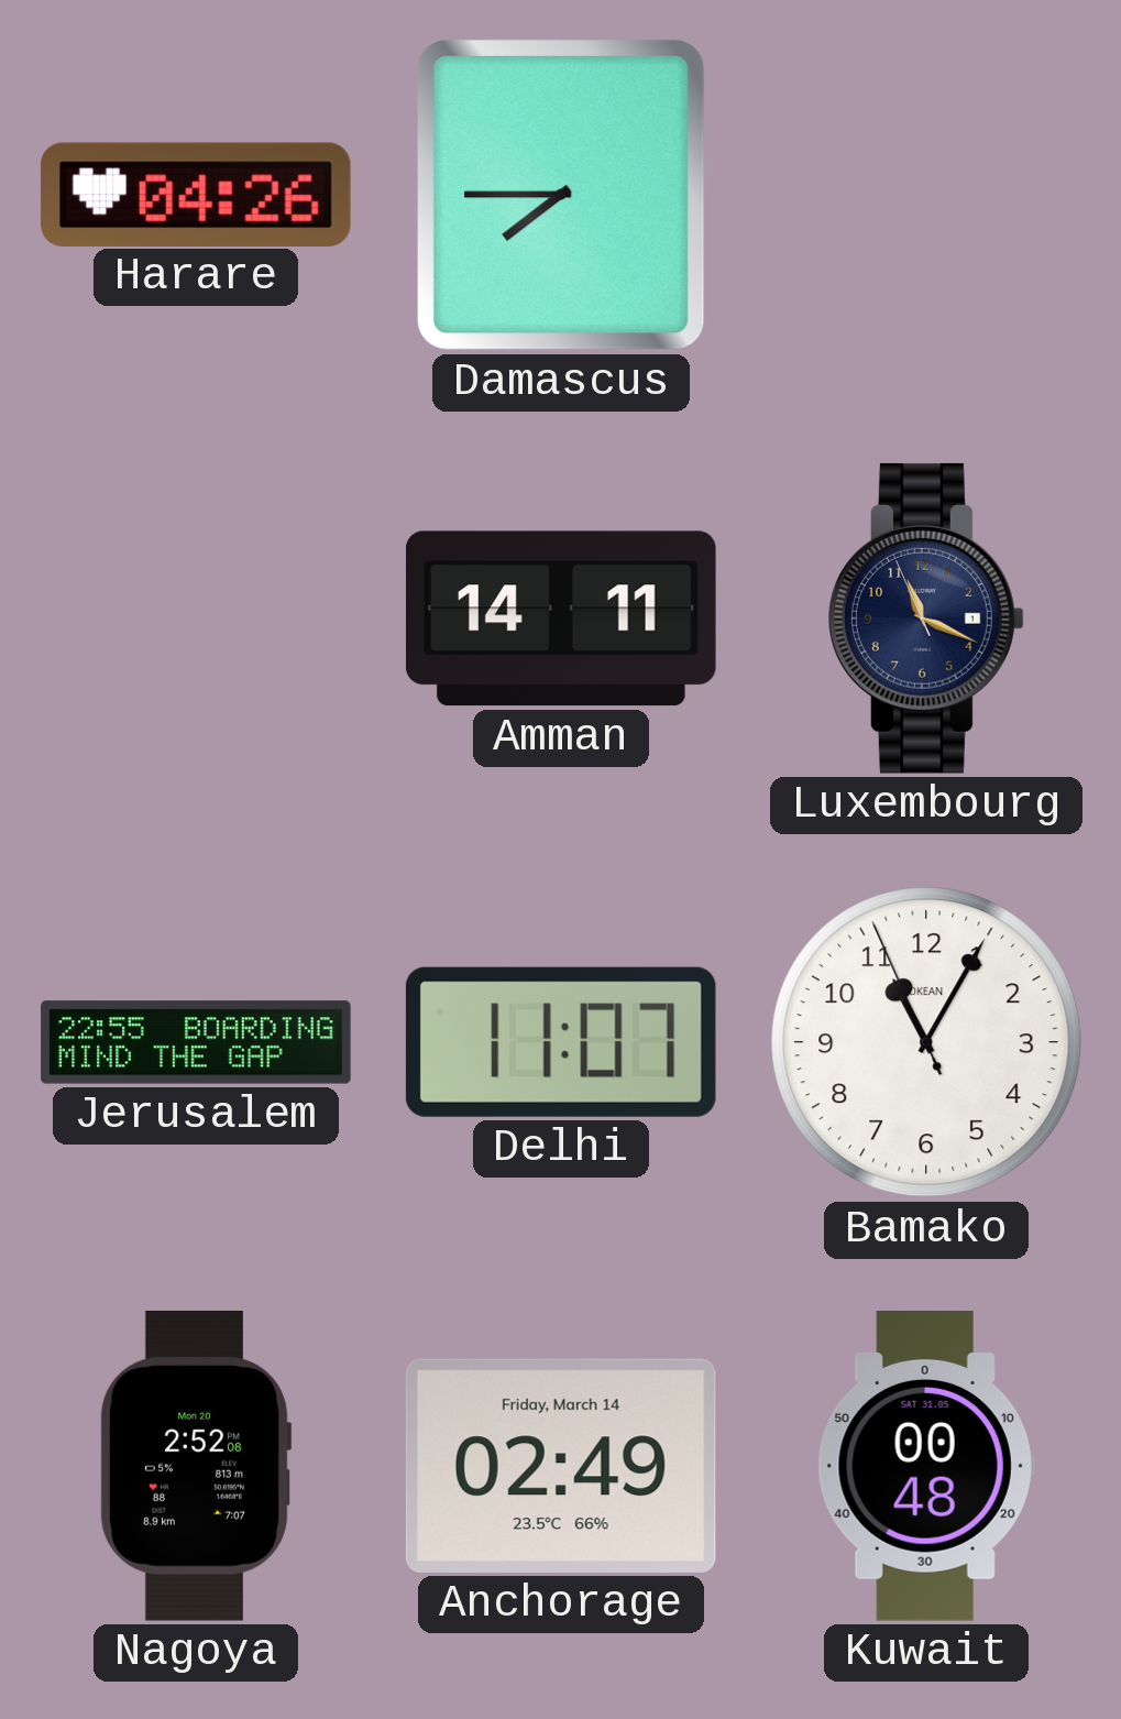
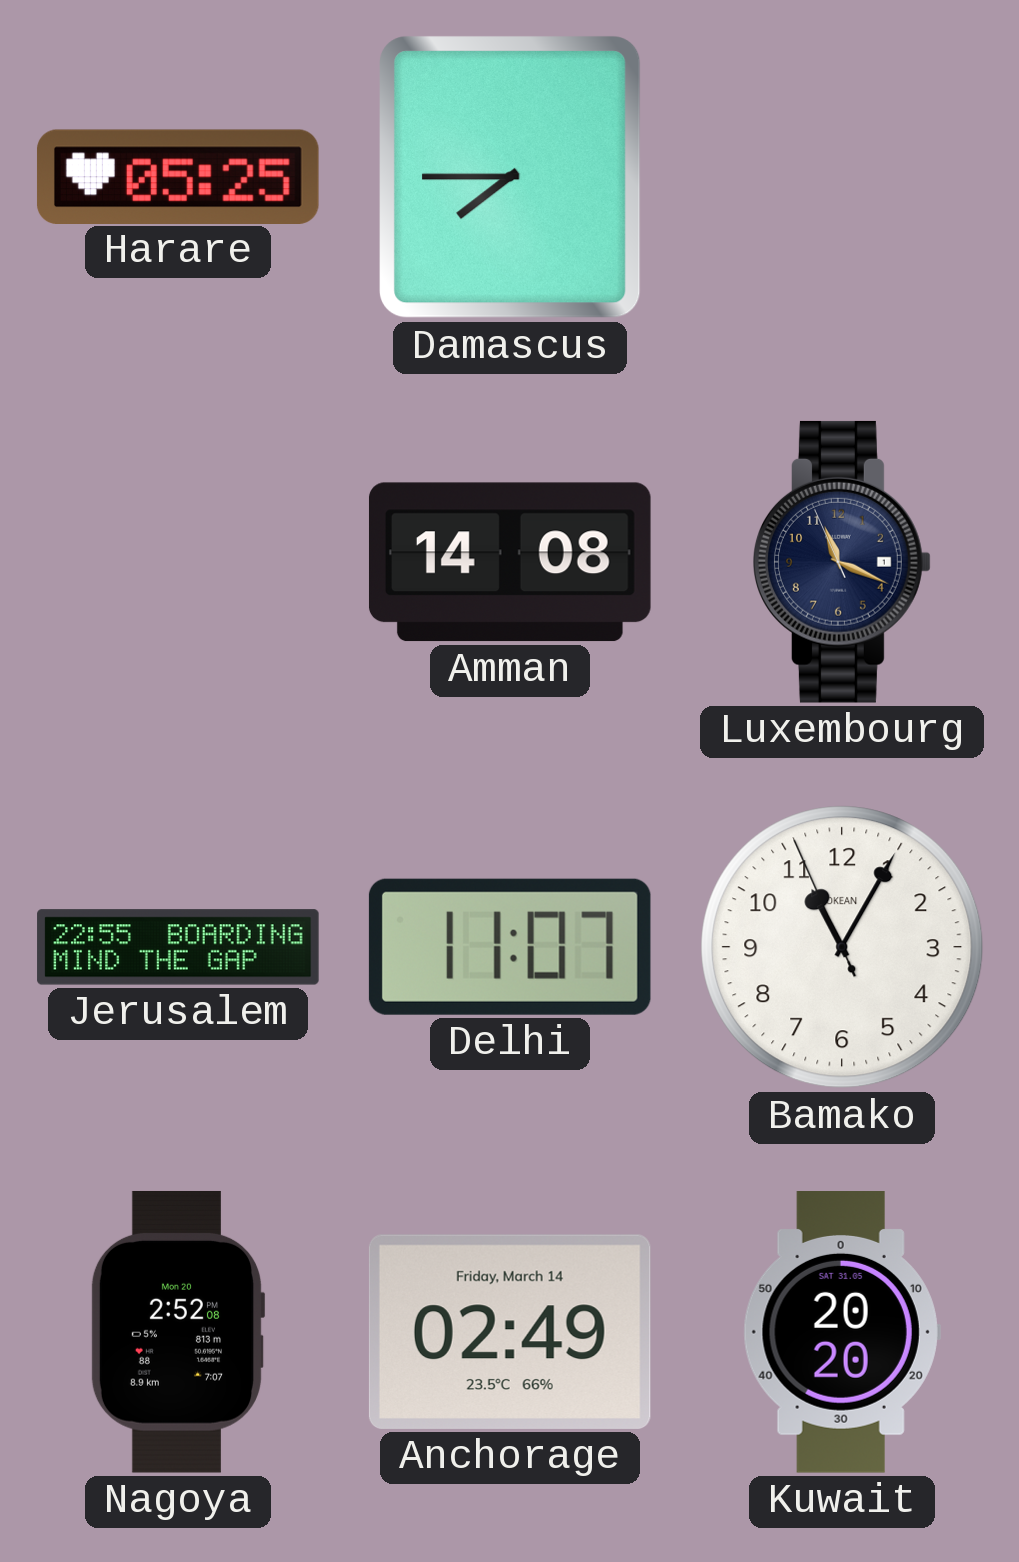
Harare: 04:26 -> 05:25 (178, 176)
Amman: 14:11 -> 14:08 (510, 562)
Kuwait: 00:48 -> 20:20 (842, 1333)
